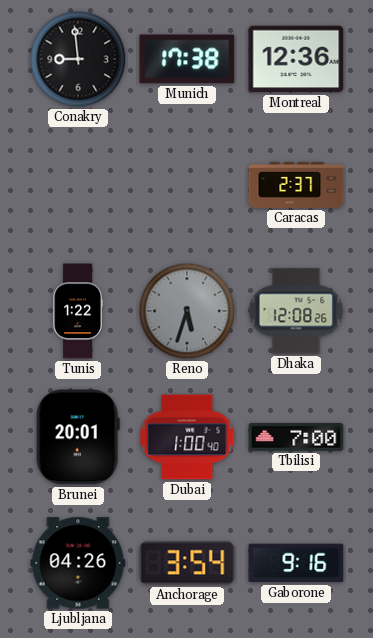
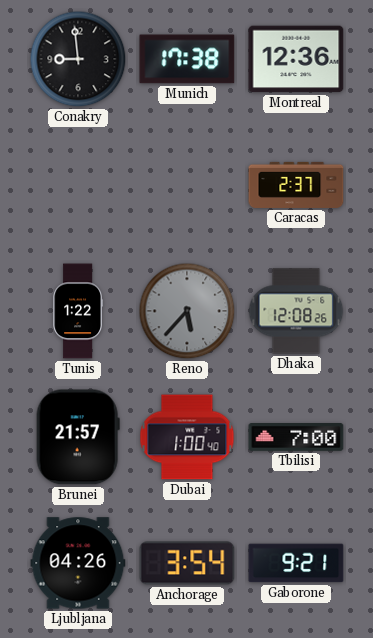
Reno: 5:33 -> 5:37 (187, 311)
Brunei: 20:01 -> 21:57 (78, 437)
Gaborone: 9:16 -> 9:21 (296, 563)
